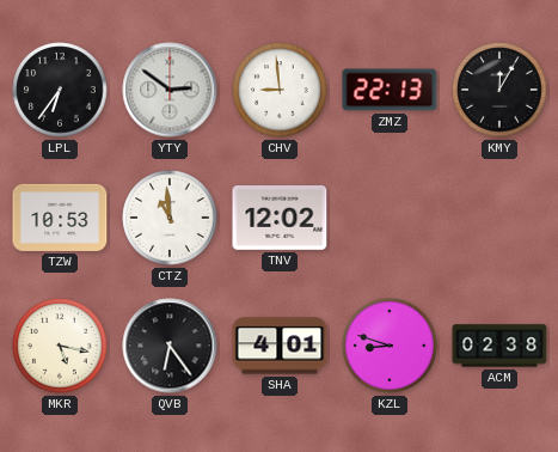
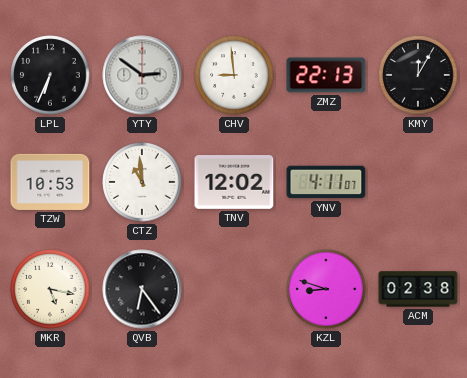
LPL: 6:36 -> 6:34 (50, 75)
YNV: none -> 4:11 (326, 182)
SHA: 4:01 -> none (280, 346)
